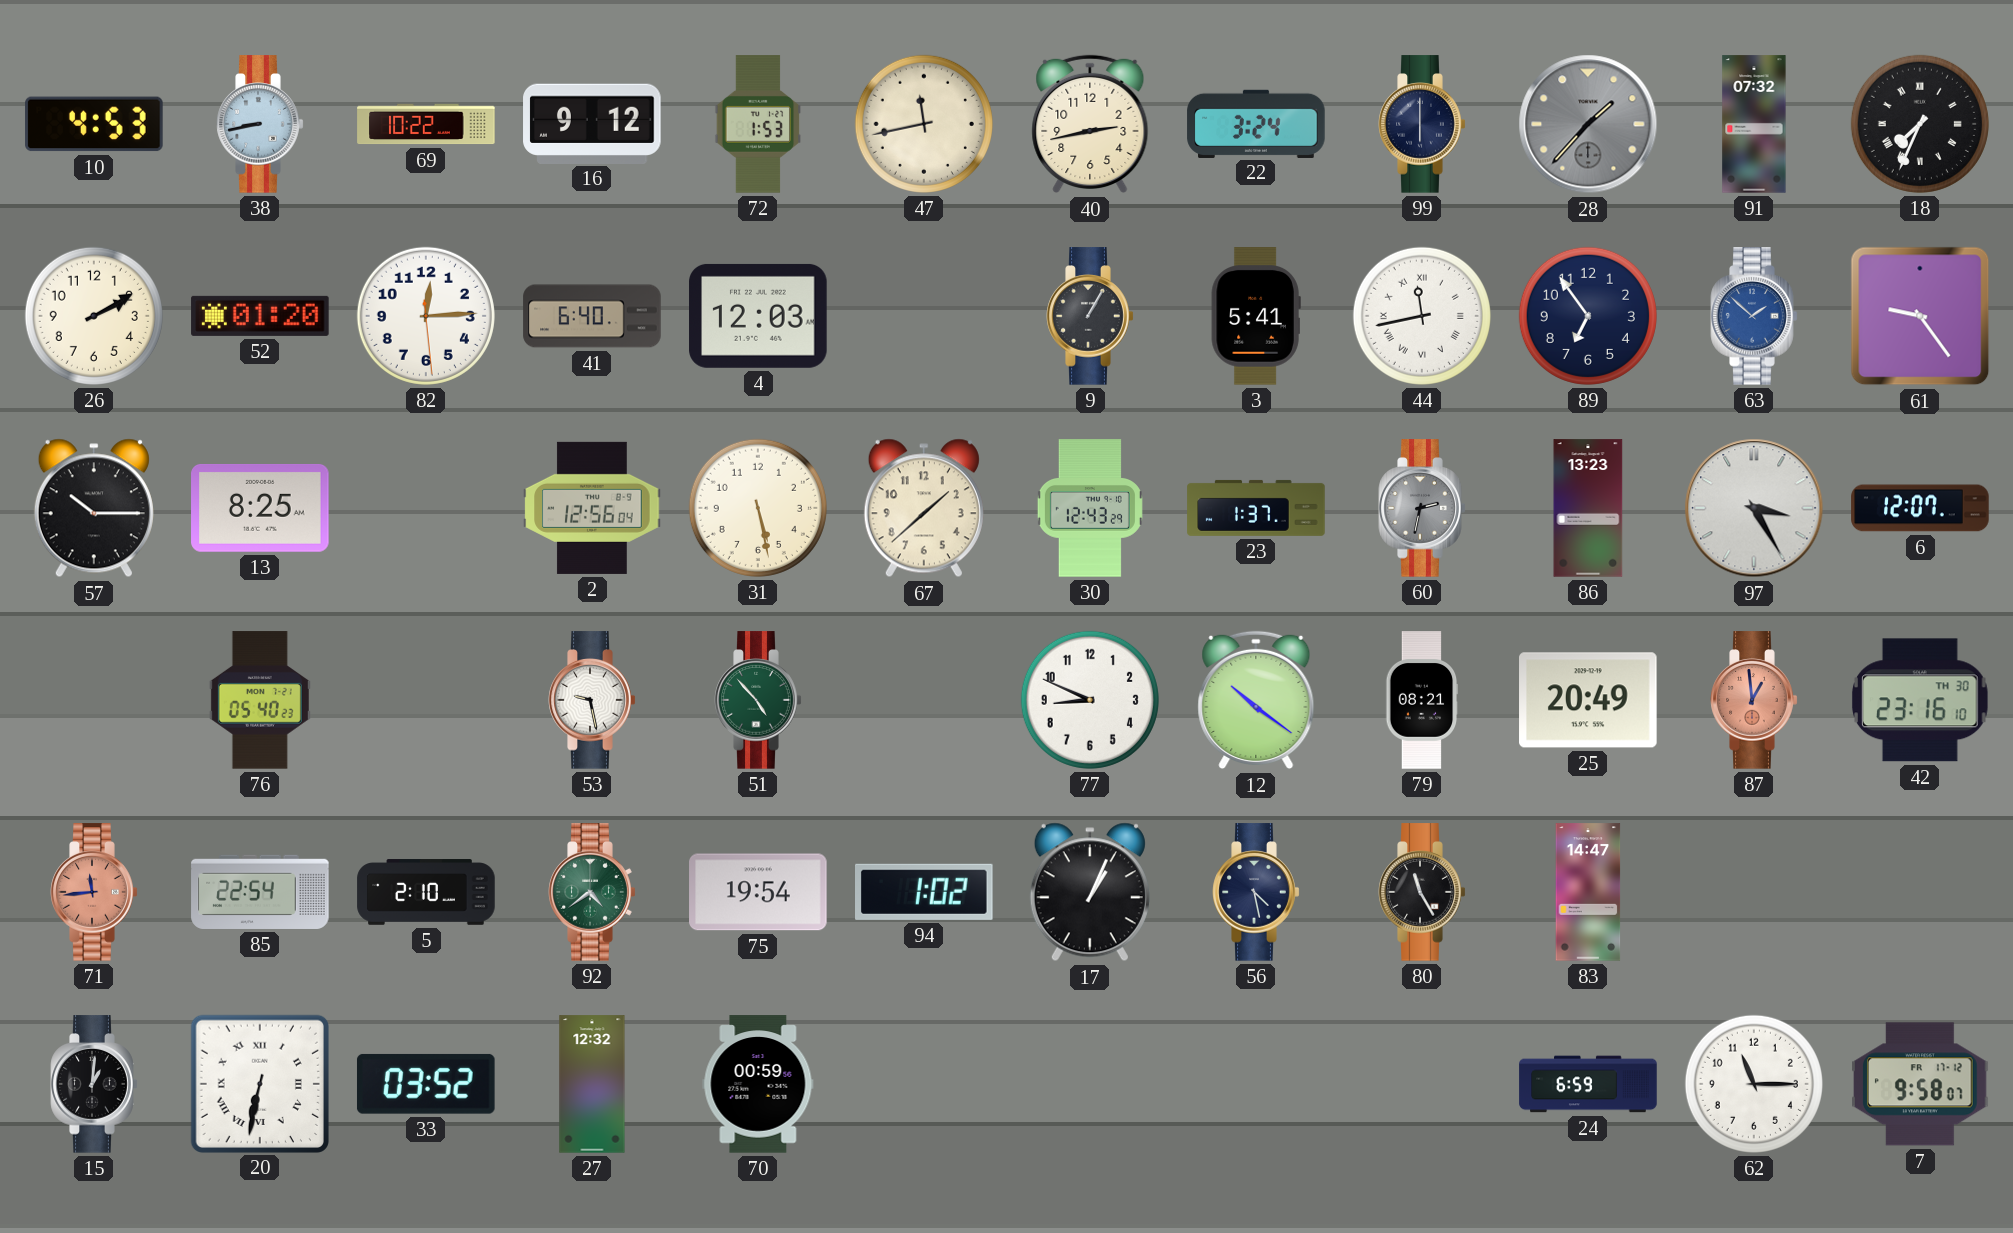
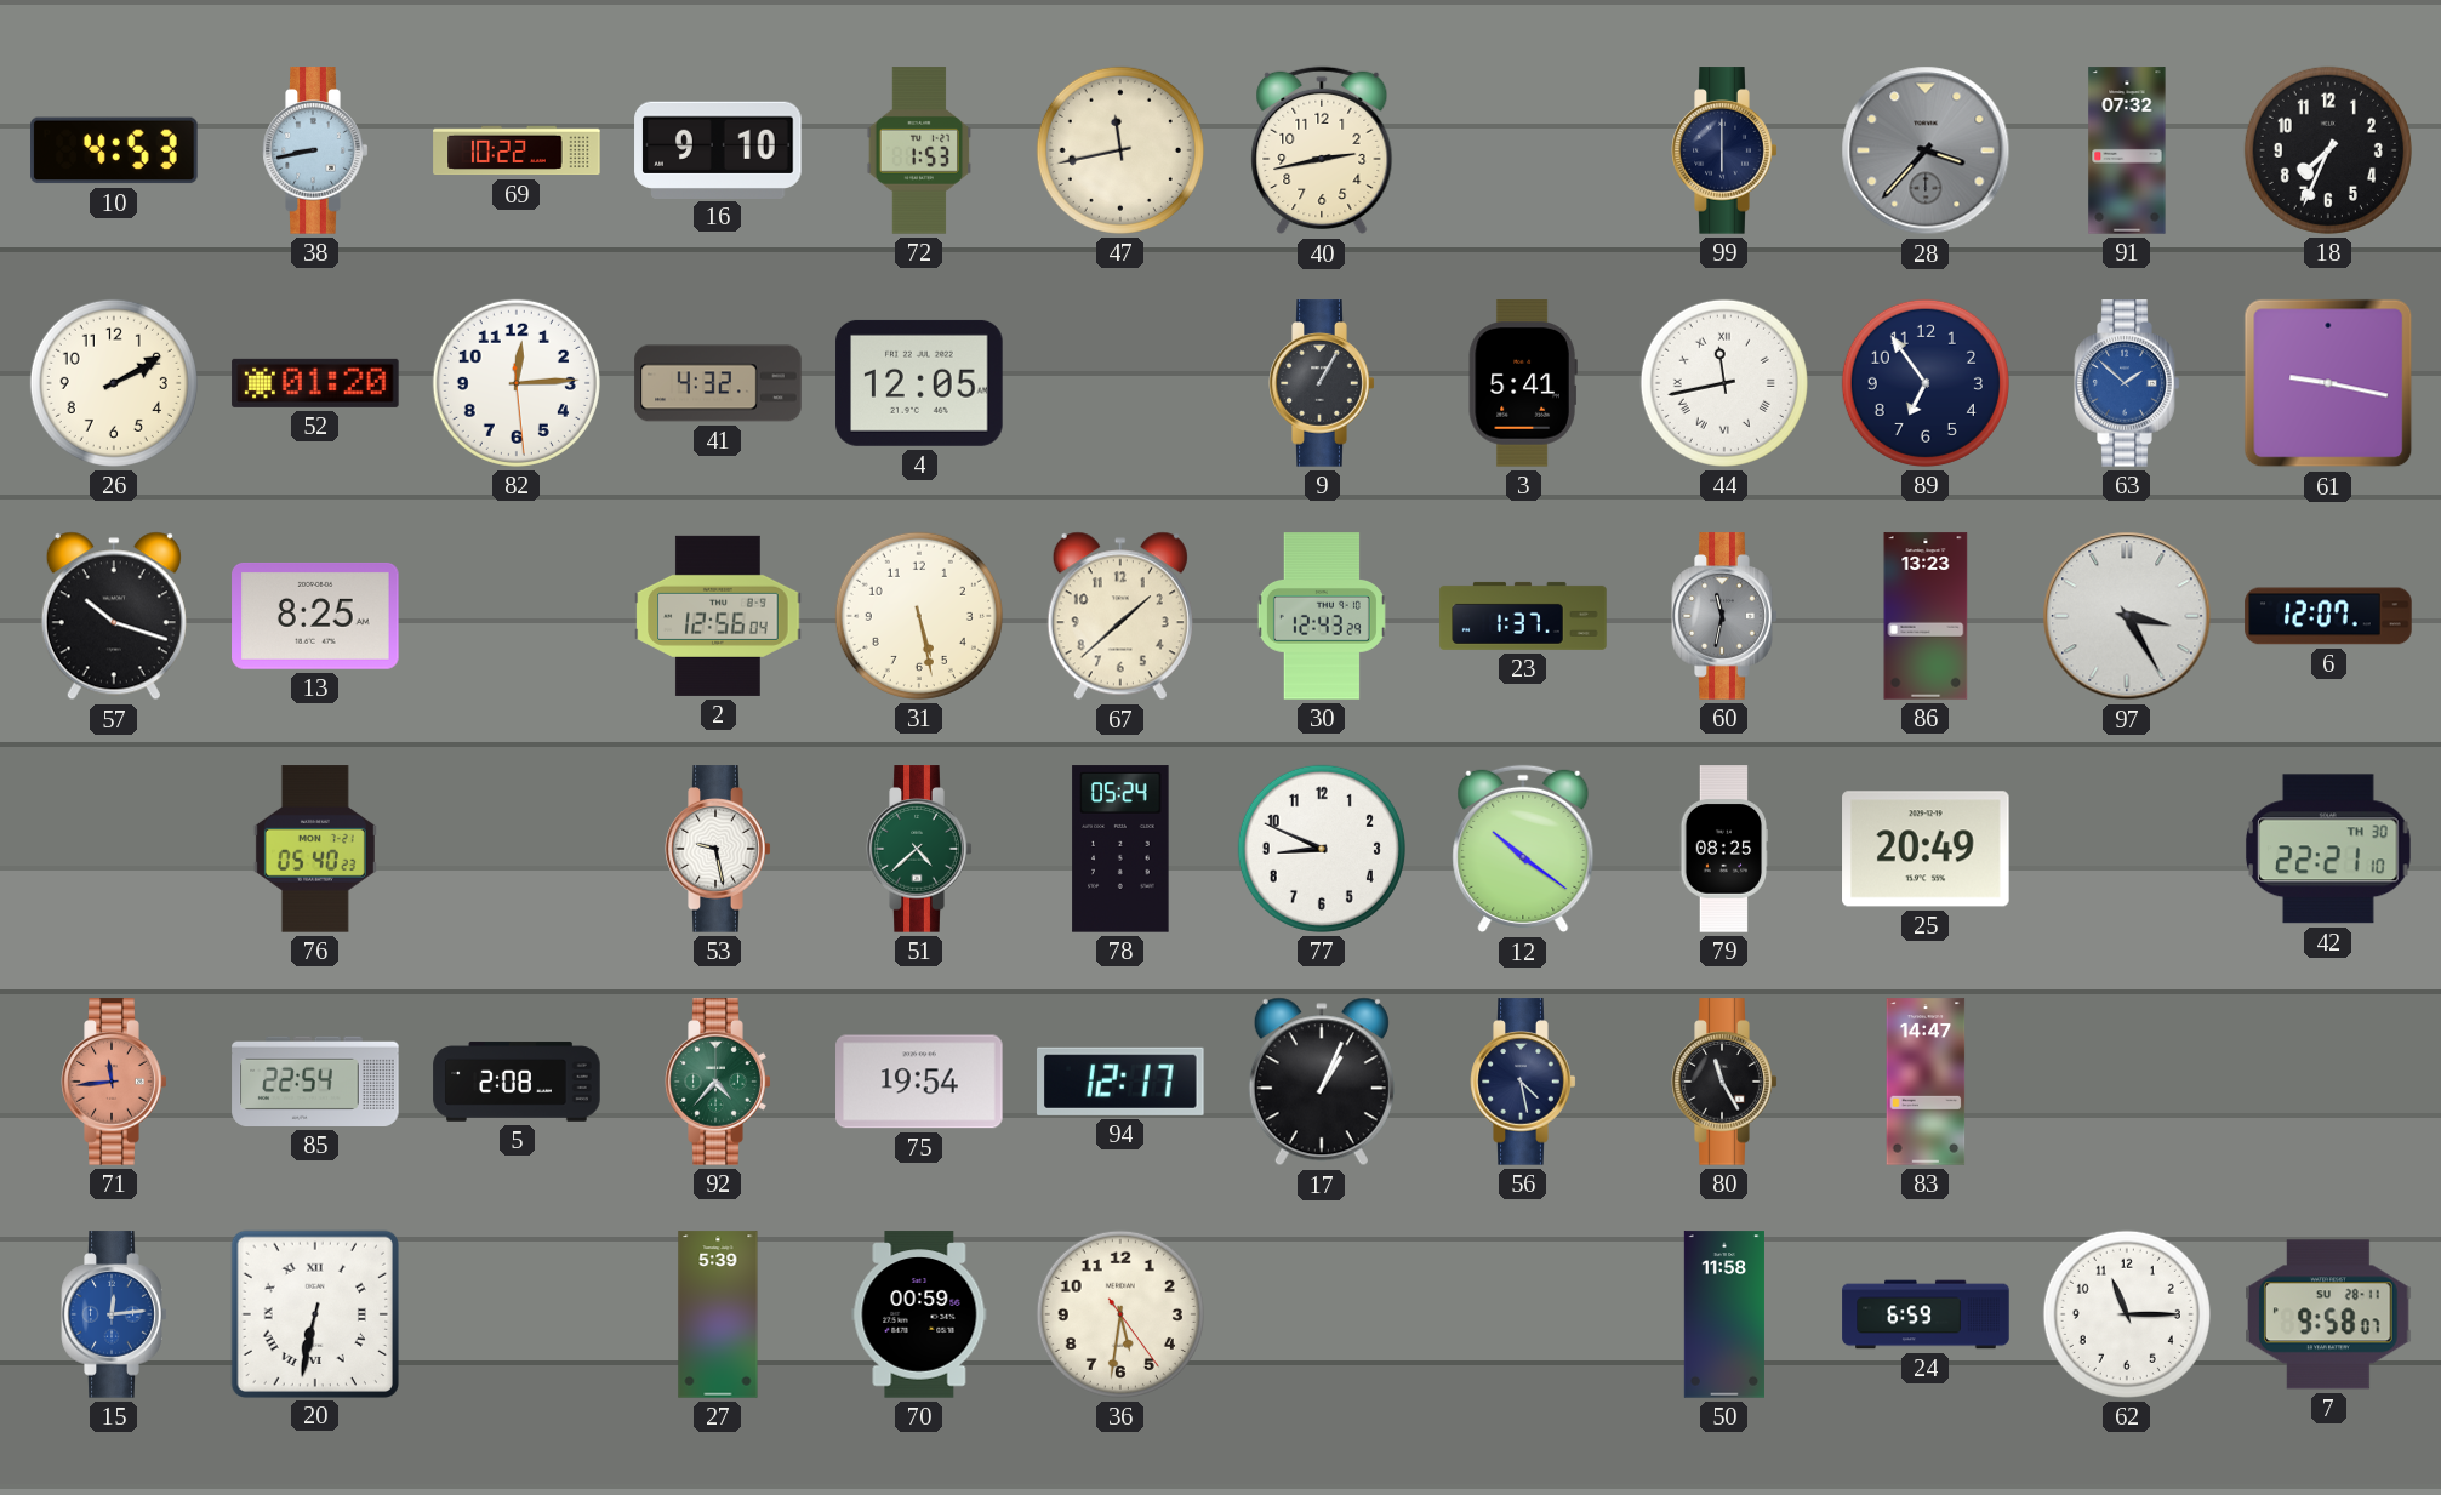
16: 9:12 -> 9:10 (718, 149)
22: 3:24 -> none (1256, 123)
28: 1:37 -> 3:37 (1926, 150)
18 numerals: Roman -> Arabic (2328, 150)
41: 6:40 -> 4:32 (718, 383)
4: 12:03 -> 12:05 (919, 383)
61: 9:24 -> 9:17 (2328, 383)
57: 10:15 -> 10:18 (114, 616)
60: 2:32 -> 11:32 (1724, 616)
51: 4:53 -> 4:38 (919, 849)
78: none -> 05:24 (1120, 849)
79: 08:21 -> 08:25 (1724, 849)
87: 12:59 -> none (1754, 700)
42: 23:16 -> 22:21 (2329, 849)
5: 2:10 -> 2:08 (517, 1082)
92: 4:39 -> 4:37 (718, 1082)
94: 1:02 -> 12:17 (1122, 1082)
15: 1:01 -> 12:14 (114, 1314)
15 dial: black -> blue (114, 1314)
33: 03:52 -> none (426, 1084)
27: 12:32 -> 5:39 (718, 1314)
36: none -> 5:31 (1120, 1314)
50: none -> 11:58 (1724, 1314)
7 date: FR 17-12 -> SU 28-11 (2328, 1314)
